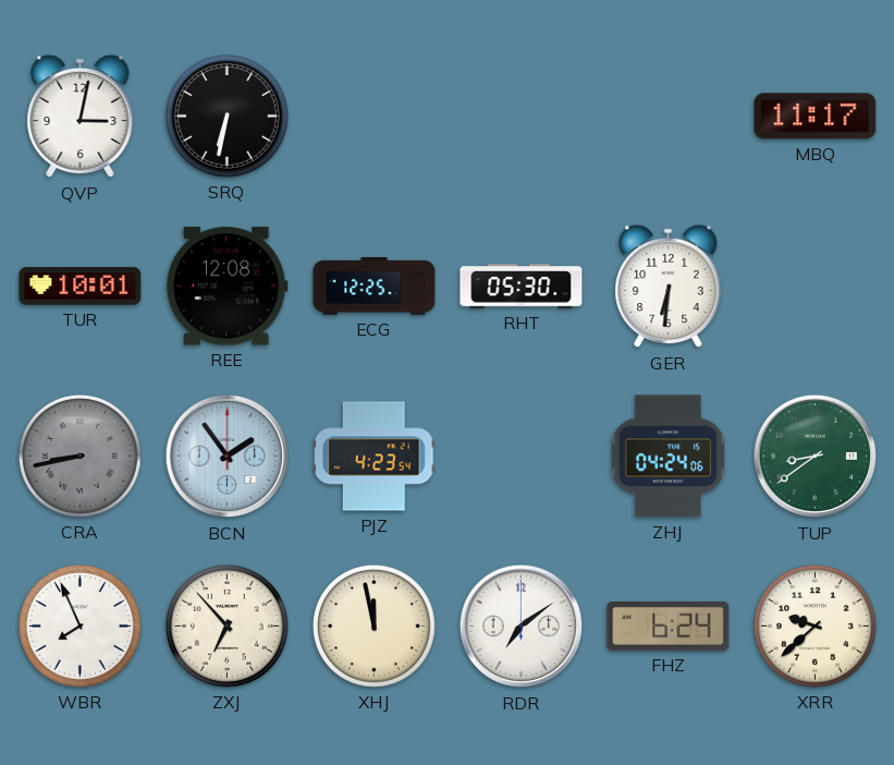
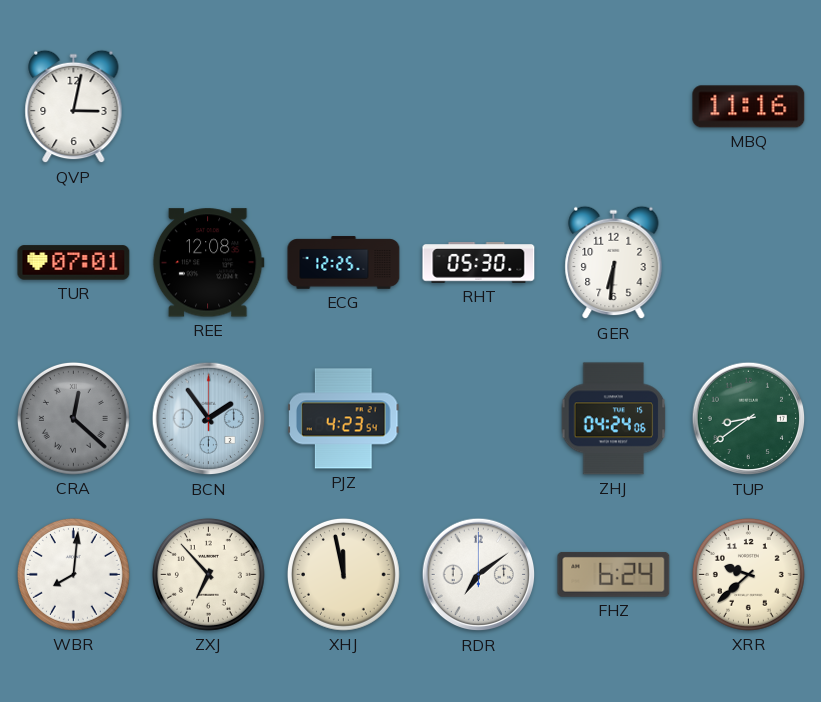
SRQ: 6:32 -> none (226, 116)
MBQ: 11:17 -> 11:16 (749, 107)
TUR: 10:01 -> 07:01 (74, 263)
CRA: 8:43 -> 12:22 (73, 418)
WBR: 7:56 -> 8:01 (73, 574)
